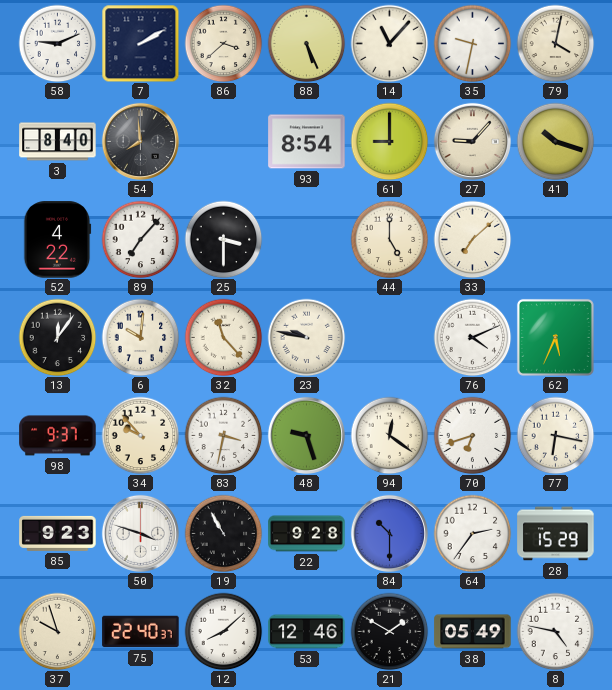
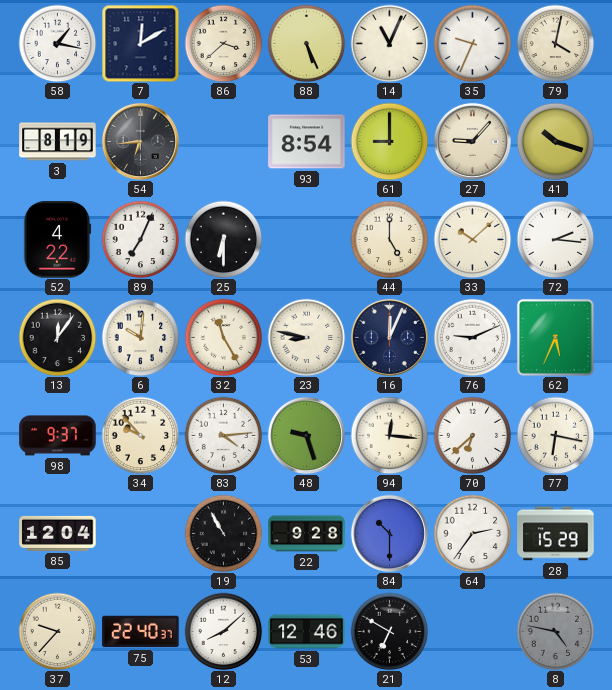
58: 9:11 -> 1:17 (57, 43)
7: 2:10 -> 12:10 (140, 43)
14: 11:07 -> 11:04 (389, 43)
35: 9:32 -> 9:34 (472, 43)
3: 8:40 -> 8:19 (58, 142)
54: 7:59 -> 6:44 (140, 141)
89: 7:07 -> 7:04 (140, 239)
25: 3:30 -> 6:30 (223, 239)
33: 7:08 -> 10:08 (472, 239)
72: none -> 2:16 (555, 239)
32: 11:23 -> 11:25 (223, 337)
23: 9:47 -> 8:47 (306, 337)
16: none -> 12:04 (389, 337)
76: 4:11 -> 9:11 (472, 337)
83: 3:32 -> 4:14 (223, 435)
94: 12:21 -> 12:16 (389, 435)
70: 6:42 -> 6:38 (472, 435)
85: 9:23 -> 12:04 (58, 533)
50: 3:48 -> none (140, 533)
37: 9:57 -> 9:37 (57, 631)
21: 1:50 -> 6:50 (389, 631)
38: 05:49 -> none (473, 632)
8 dial: white -> grey (555, 631)
